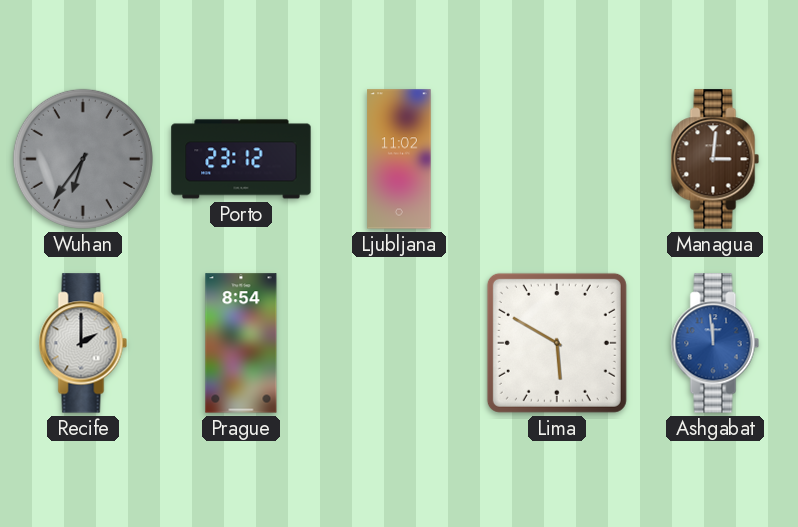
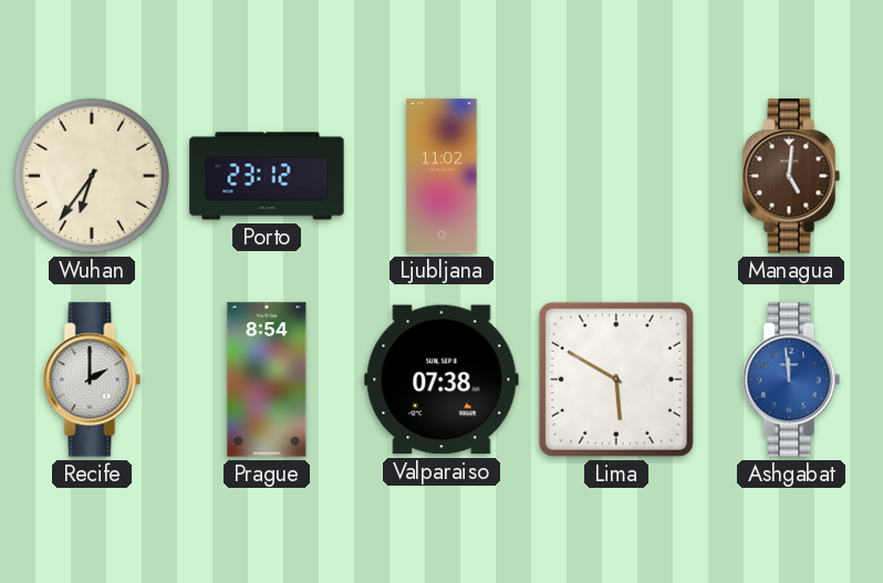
Wuhan dial: grey -> cream (92, 176)
Managua: 3:01 -> 5:01 (791, 176)
Valparaiso: none -> 07:38 (442, 379)
